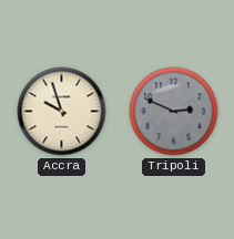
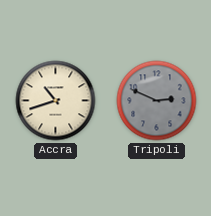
Accra: 9:57 -> 10:42 (56, 101)
